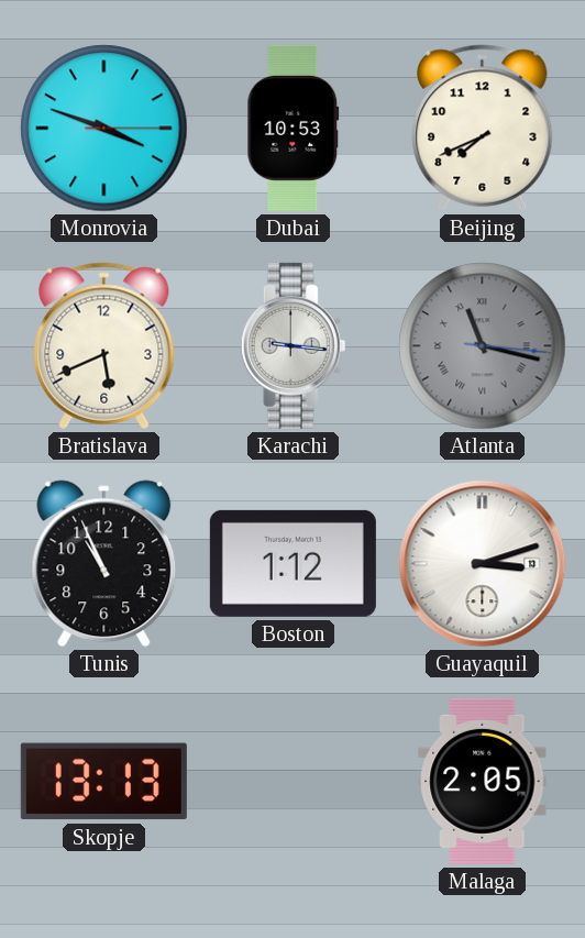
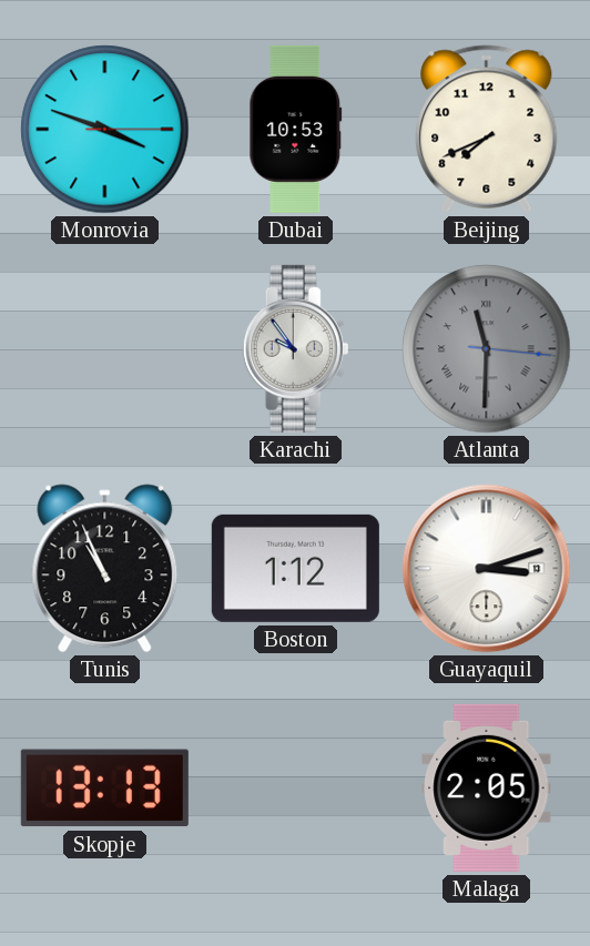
Bratislava: 5:41 -> none (104, 346)
Karachi: 9:16 -> 9:54 (296, 348)
Atlanta: 11:17 -> 11:30 (487, 349)
